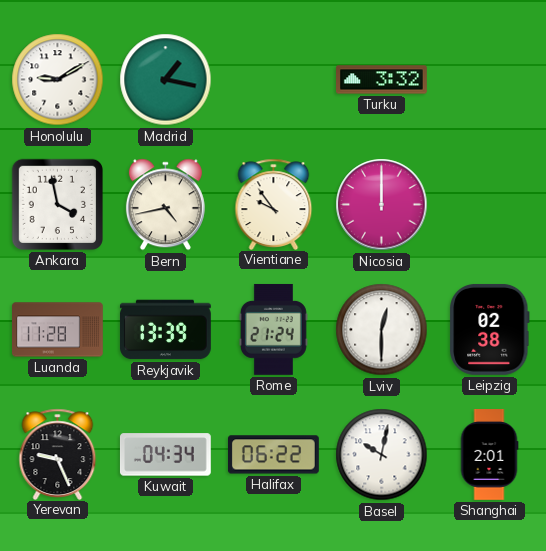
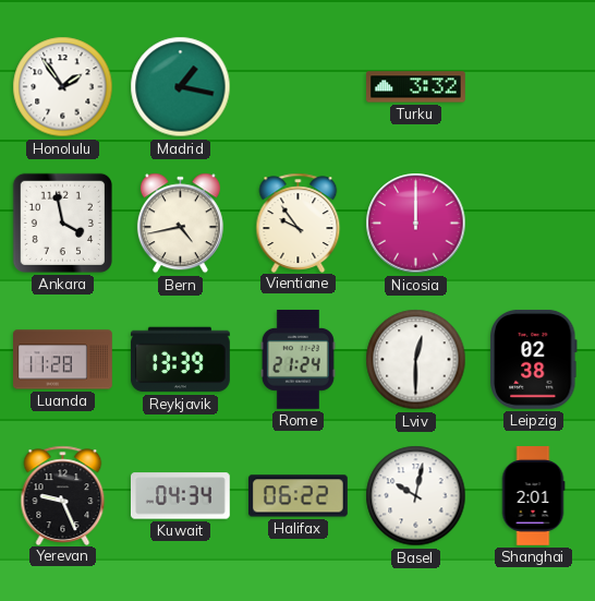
Honolulu: 9:10 -> 1:54 (63, 87)
